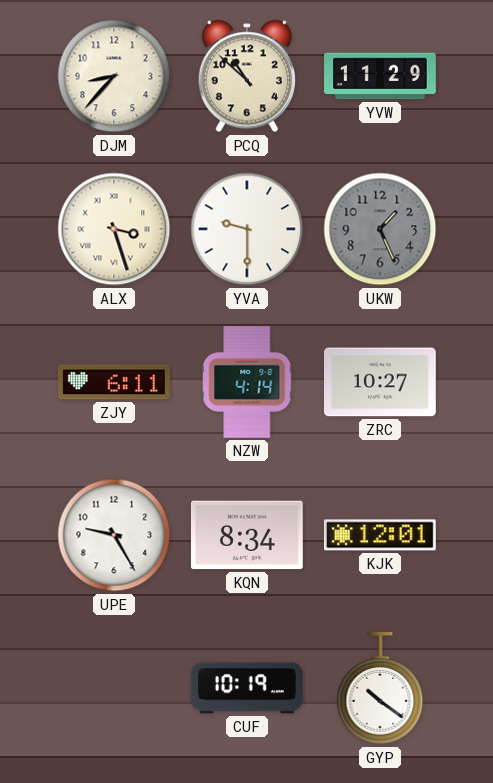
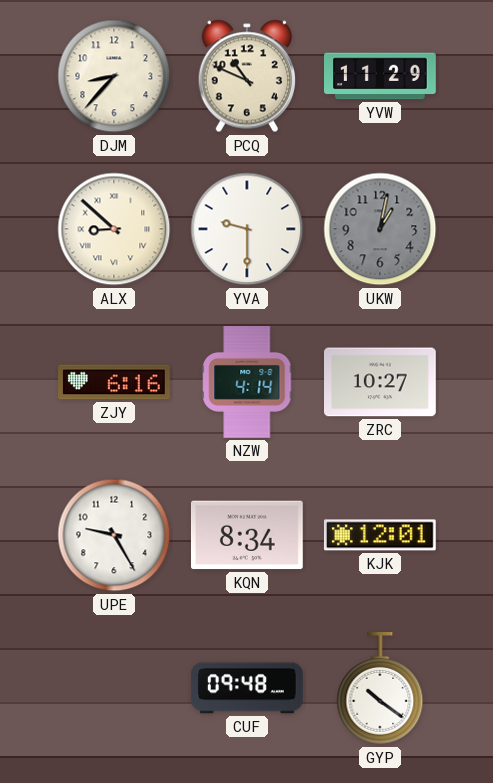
PCQ: 10:52 -> 10:49 (247, 76)
ALX: 3:27 -> 8:52 (114, 229)
UKW: 1:26 -> 1:02 (380, 229)
ZJY: 6:11 -> 6:16 (115, 382)
CUF: 10:19 -> 09:48 (248, 688)
